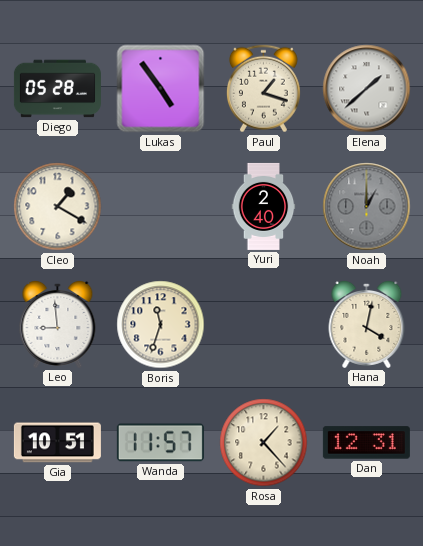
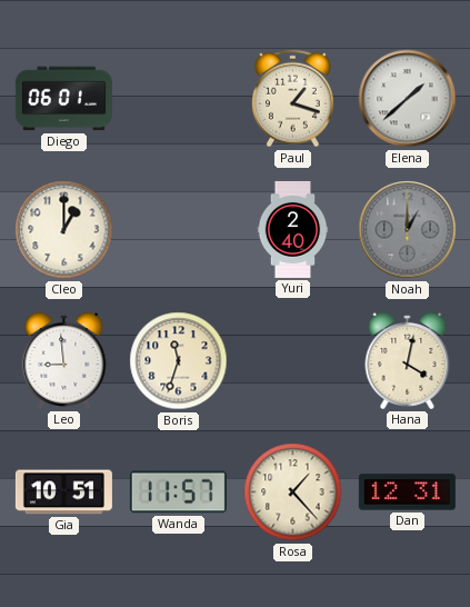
Diego: 05:28 -> 06:01 (63, 99)
Lukas: 4:54 -> none (161, 89)
Cleo: 1:20 -> 1:00 (64, 230)
